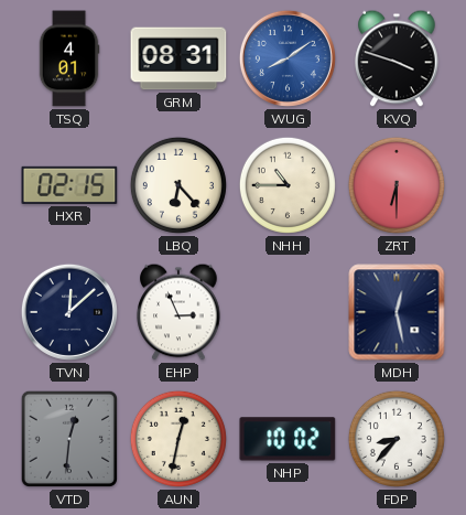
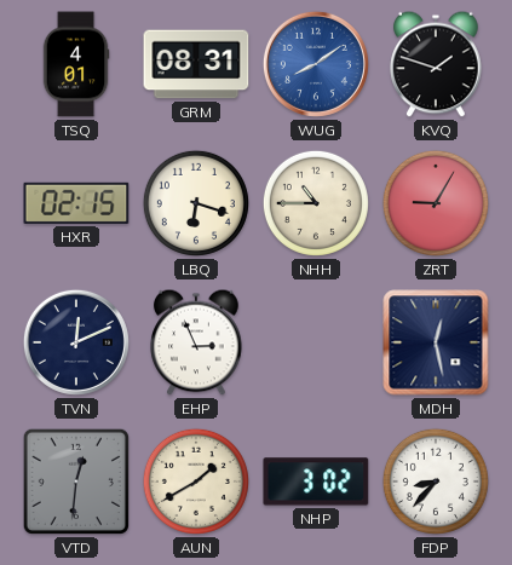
KVQ: 3:48 -> 1:48 (436, 64)
LBQ: 6:23 -> 6:18 (196, 203)
ZRT: 6:30 -> 9:05 (436, 203)
TVN: 12:08 -> 12:11 (76, 342)
AUN: 12:32 -> 1:40 (196, 482)
NHP: 10:02 -> 3:02 (316, 482)
